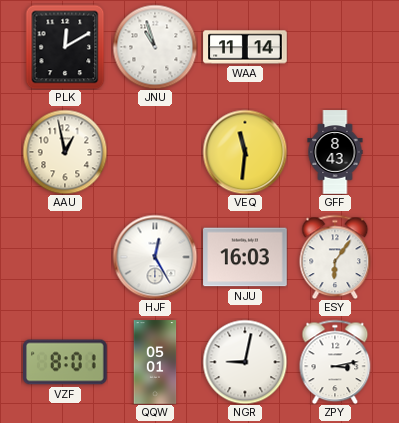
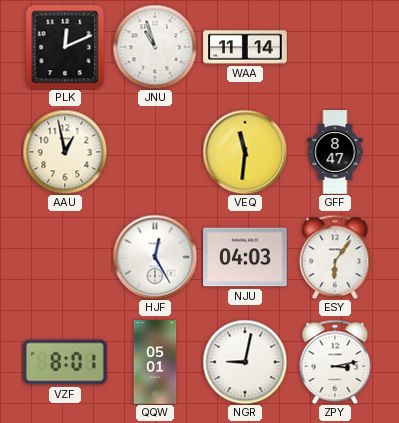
PLK: 12:10 -> 12:11 (65, 47)
GFF: 8:43 -> 8:47 (335, 152)
NJU: 16:03 -> 04:03 (245, 257)
